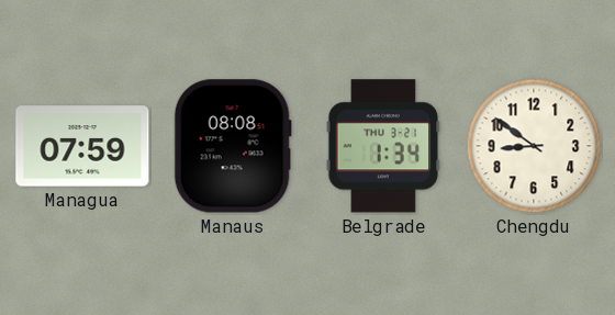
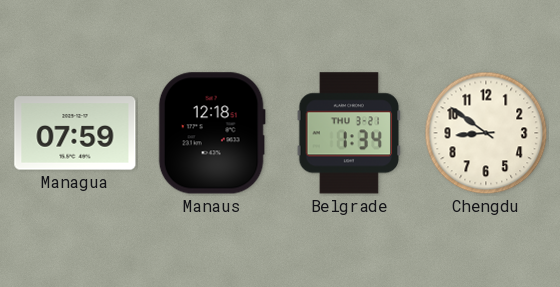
Manaus: 08:08 -> 12:18 (212, 133)
